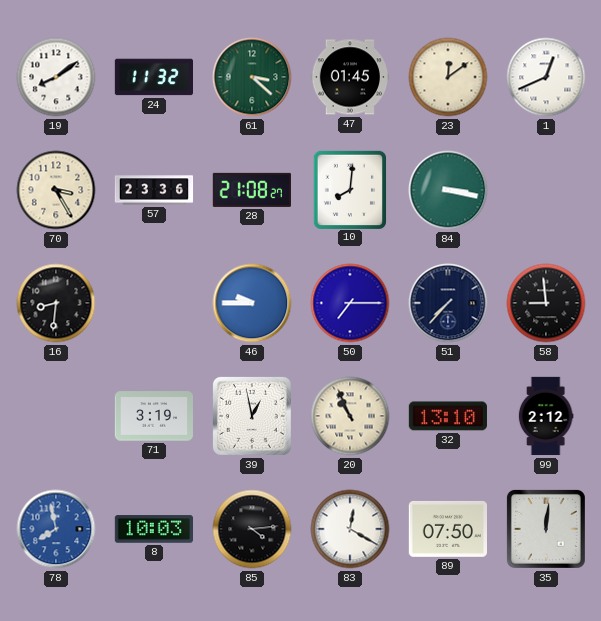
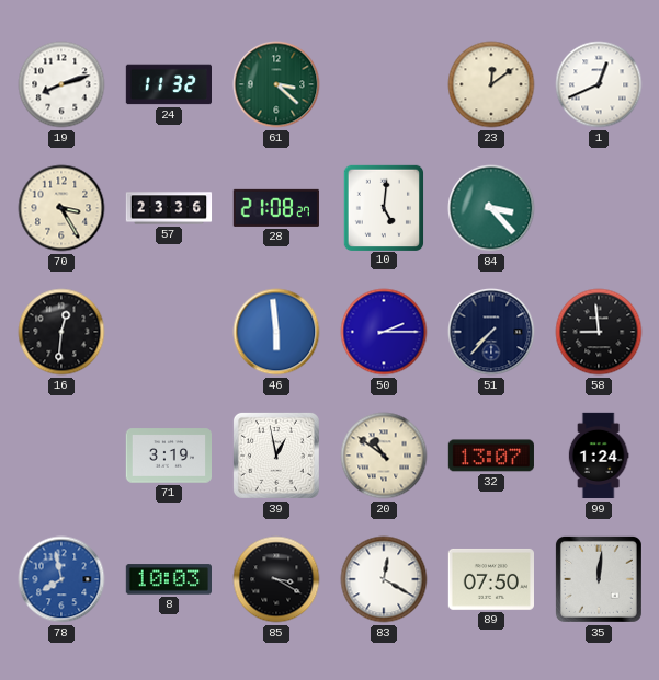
19: 8:09 -> 8:12 (61, 84)
47: 01:45 -> none (349, 77)
10: 8:01 -> 5:01 (383, 207)
84: 3:17 -> 3:23 (491, 208)
16: 8:31 -> 12:31 (61, 332)
46: 9:45 -> 5:59 (276, 332)
50: 7:15 -> 2:15 (384, 332)
20: 10:56 -> 10:51 (384, 456)
32: 13:10 -> 13:07 (490, 456)
99: 2:12 -> 1:24 (599, 456)
85: 4:14 -> 3:20 (276, 579)
